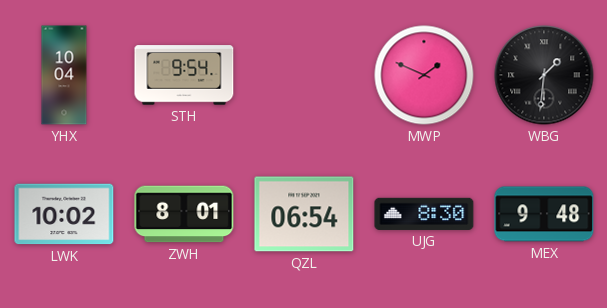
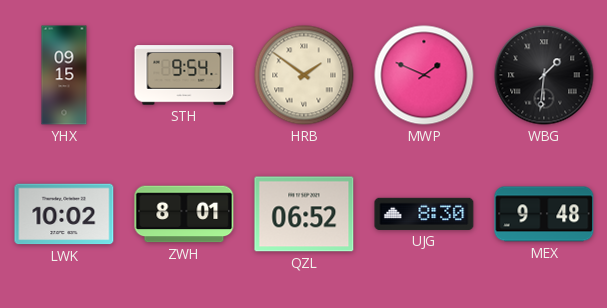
YHX: 10:04 -> 09:15 (64, 75)
HRB: none -> 1:51 (304, 75)
QZL: 06:54 -> 06:52 (304, 214)
